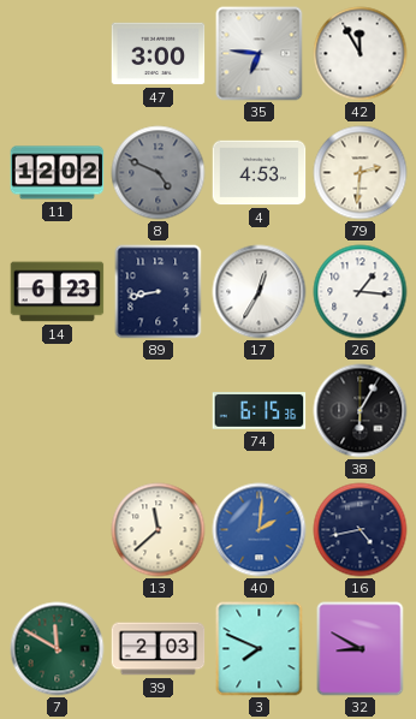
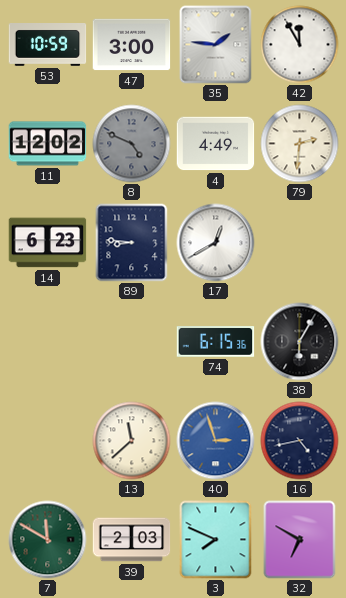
53: none -> 10:59 (48, 45)
35: 6:46 -> 1:46 (216, 45)
4: 4:53 -> 4:49 (216, 144)
89: 8:43 -> 8:46 (132, 243)
17: 12:35 -> 12:40 (216, 243)
26: 1:16 -> none (361, 292)
40: 2:01 -> 2:57 (216, 441)
32: 8:50 -> 6:50 (300, 540)
